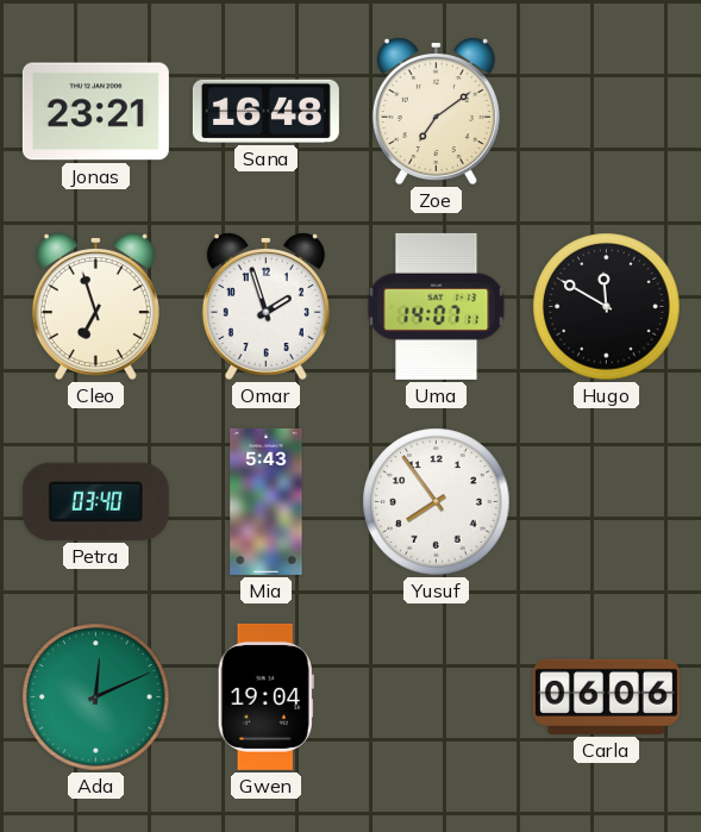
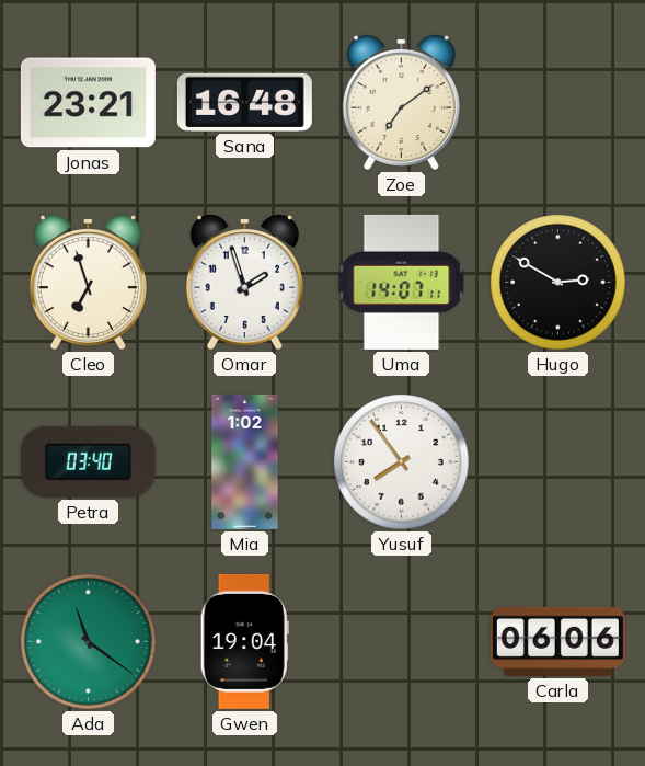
Hugo: 11:50 -> 2:50 (558, 283)
Mia: 5:43 -> 1:02 (245, 461)
Ada: 12:11 -> 11:21 (89, 642)
